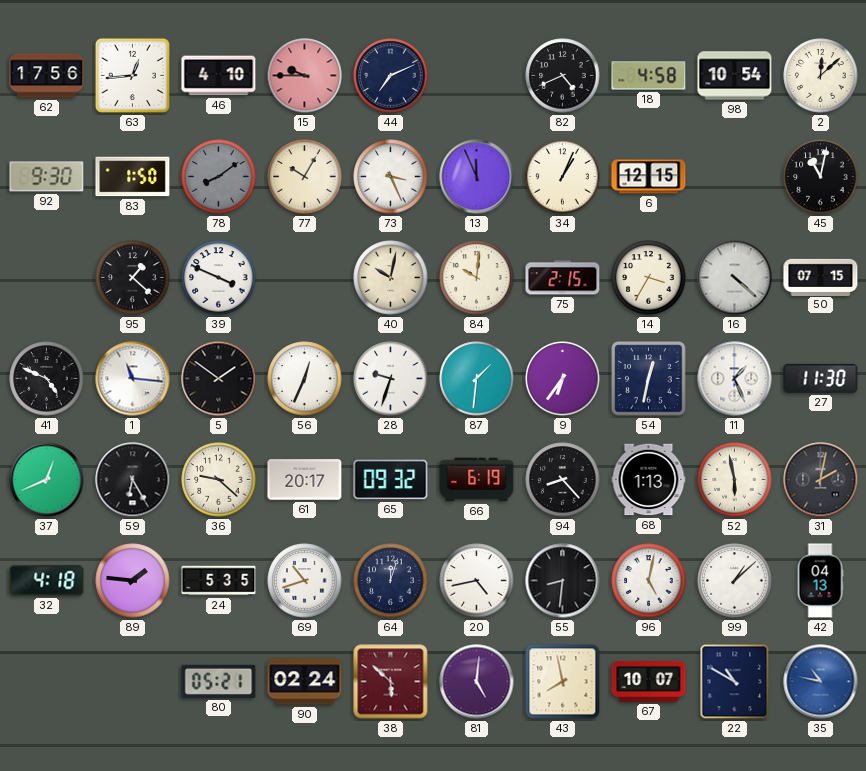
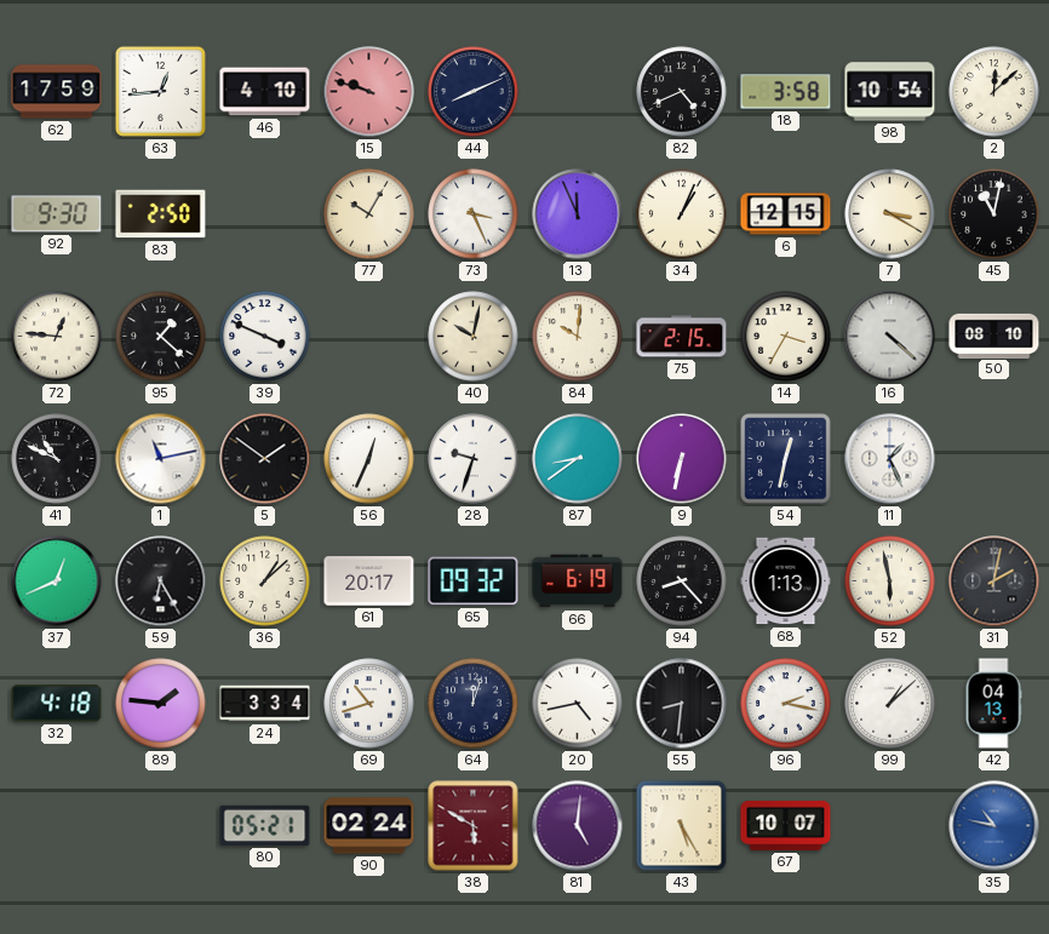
62: 17:56 -> 17:59 (57, 92)
15: 9:45 -> 9:48 (369, 92)
44: 7:11 -> 8:11 (474, 92)
18: 4:58 -> 3:58 (786, 92)
83: 1:50 -> 2:50 (161, 214)
78: 8:09 -> none (219, 177)
7: none -> 3:20 (890, 214)
72: none -> 12:46 (57, 337)
50: 07:15 -> 08:10 (994, 336)
41: 4:49 -> 10:49 (57, 459)
1: 11:16 -> 11:13 (161, 459)
87: 1:31 -> 8:39 (578, 459)
9: 6:36 -> 6:32 (682, 459)
27: 11:30 -> none (821, 378)
36: 9:22 -> 1:08 (265, 581)
24: 5:35 -> 3:34 (265, 704)
96: 5:02 -> 2:17 (786, 704)
38: 5:52 -> 5:50 (474, 826)
43: 7:58 -> 5:25 (682, 826)
22: 10:50 -> none (735, 682)
